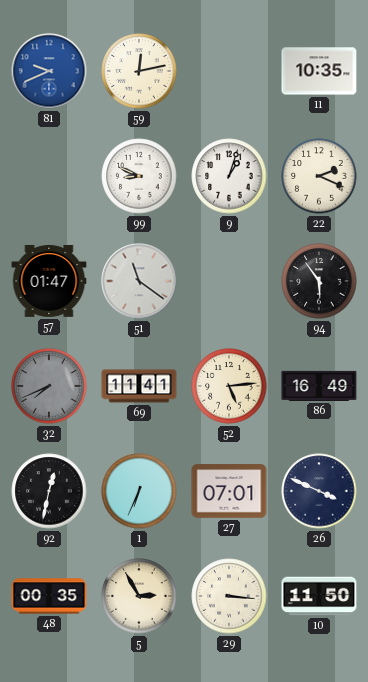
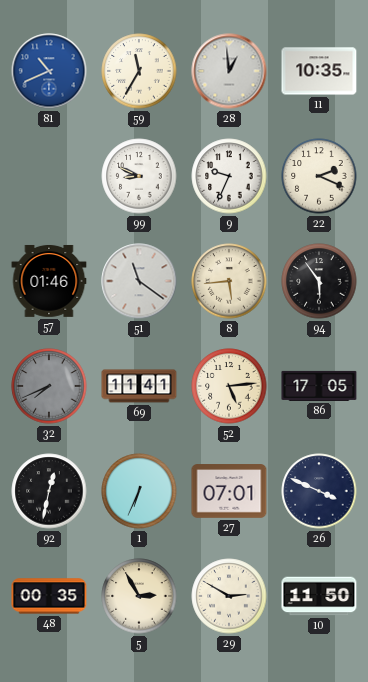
81: 9:41 -> 10:41 (49, 71)
59: 12:13 -> 11:35 (139, 71)
28: none -> 12:59 (229, 71)
9: 1:03 -> 9:34 (229, 176)
57: 01:47 -> 01:46 (49, 281)
8: none -> 5:44 (229, 281)
86: 16:49 -> 17:05 (319, 386)
29: 3:16 -> 2:50 (229, 596)
